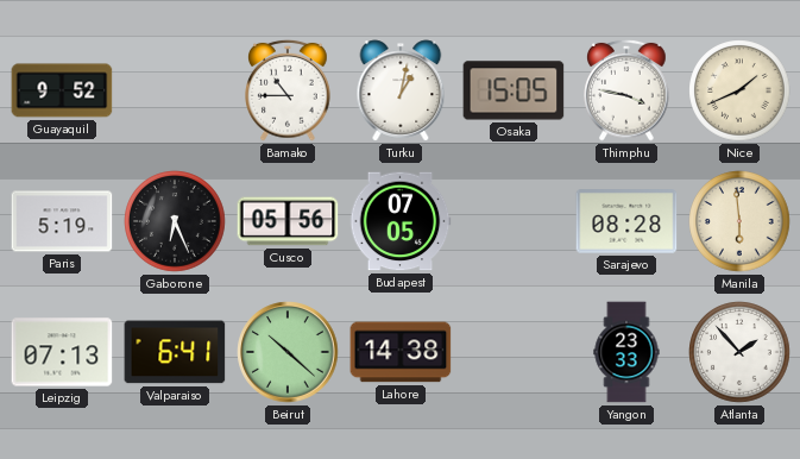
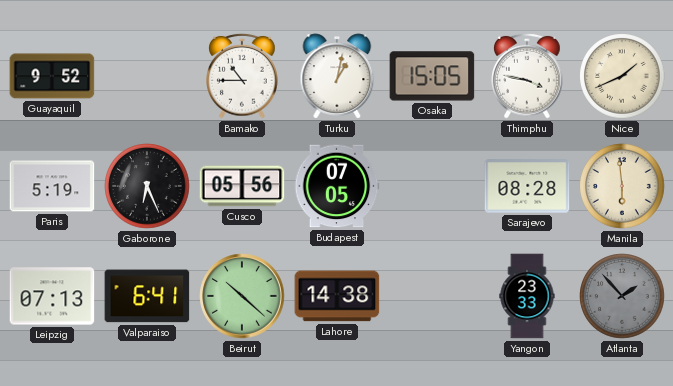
Atlanta dial: white -> grey (622, 296)
